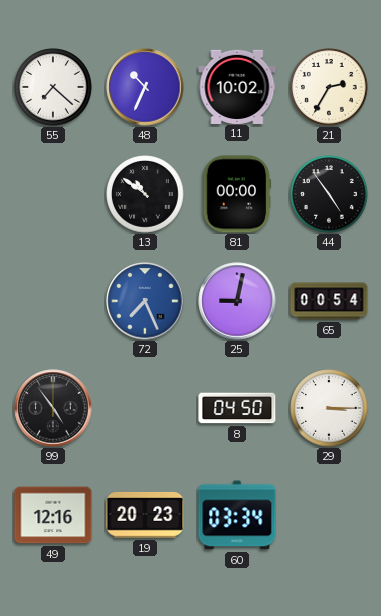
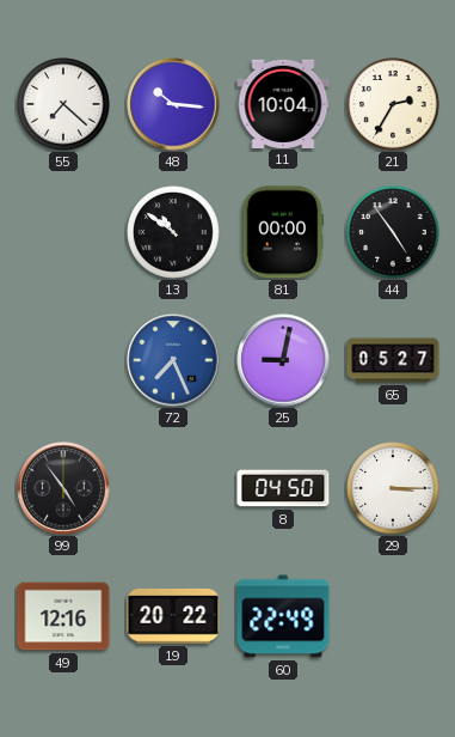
48: 10:34 -> 10:16 (173, 104)
11: 10:02 -> 10:04 (283, 103)
65: 00:54 -> 05:27 (393, 360)
19: 20:23 -> 20:22 (173, 616)
60: 03:34 -> 22:49 (283, 616)
